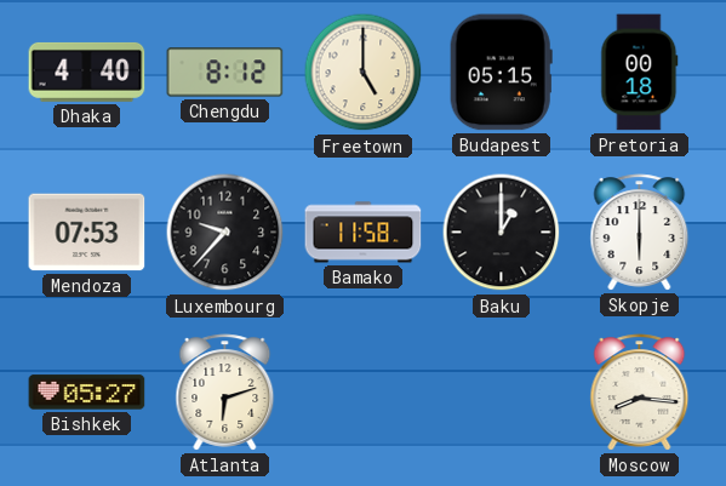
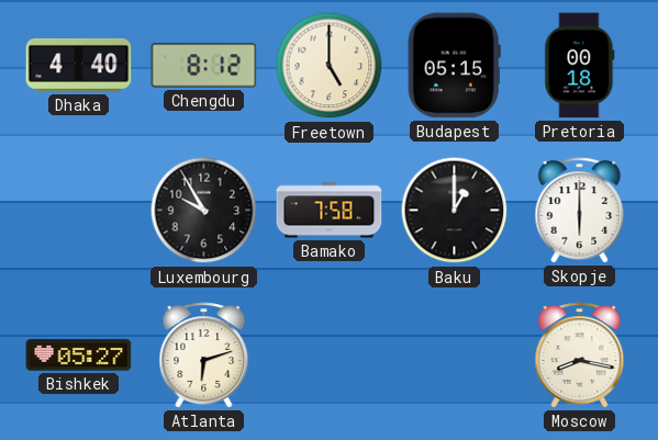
Mendoza: 07:53 -> none (87, 233)
Luxembourg: 9:37 -> 9:55 (204, 211)
Bamako: 11:58 -> 7:58 (330, 211)
Moscow: 8:16 -> 8:17 (580, 356)
